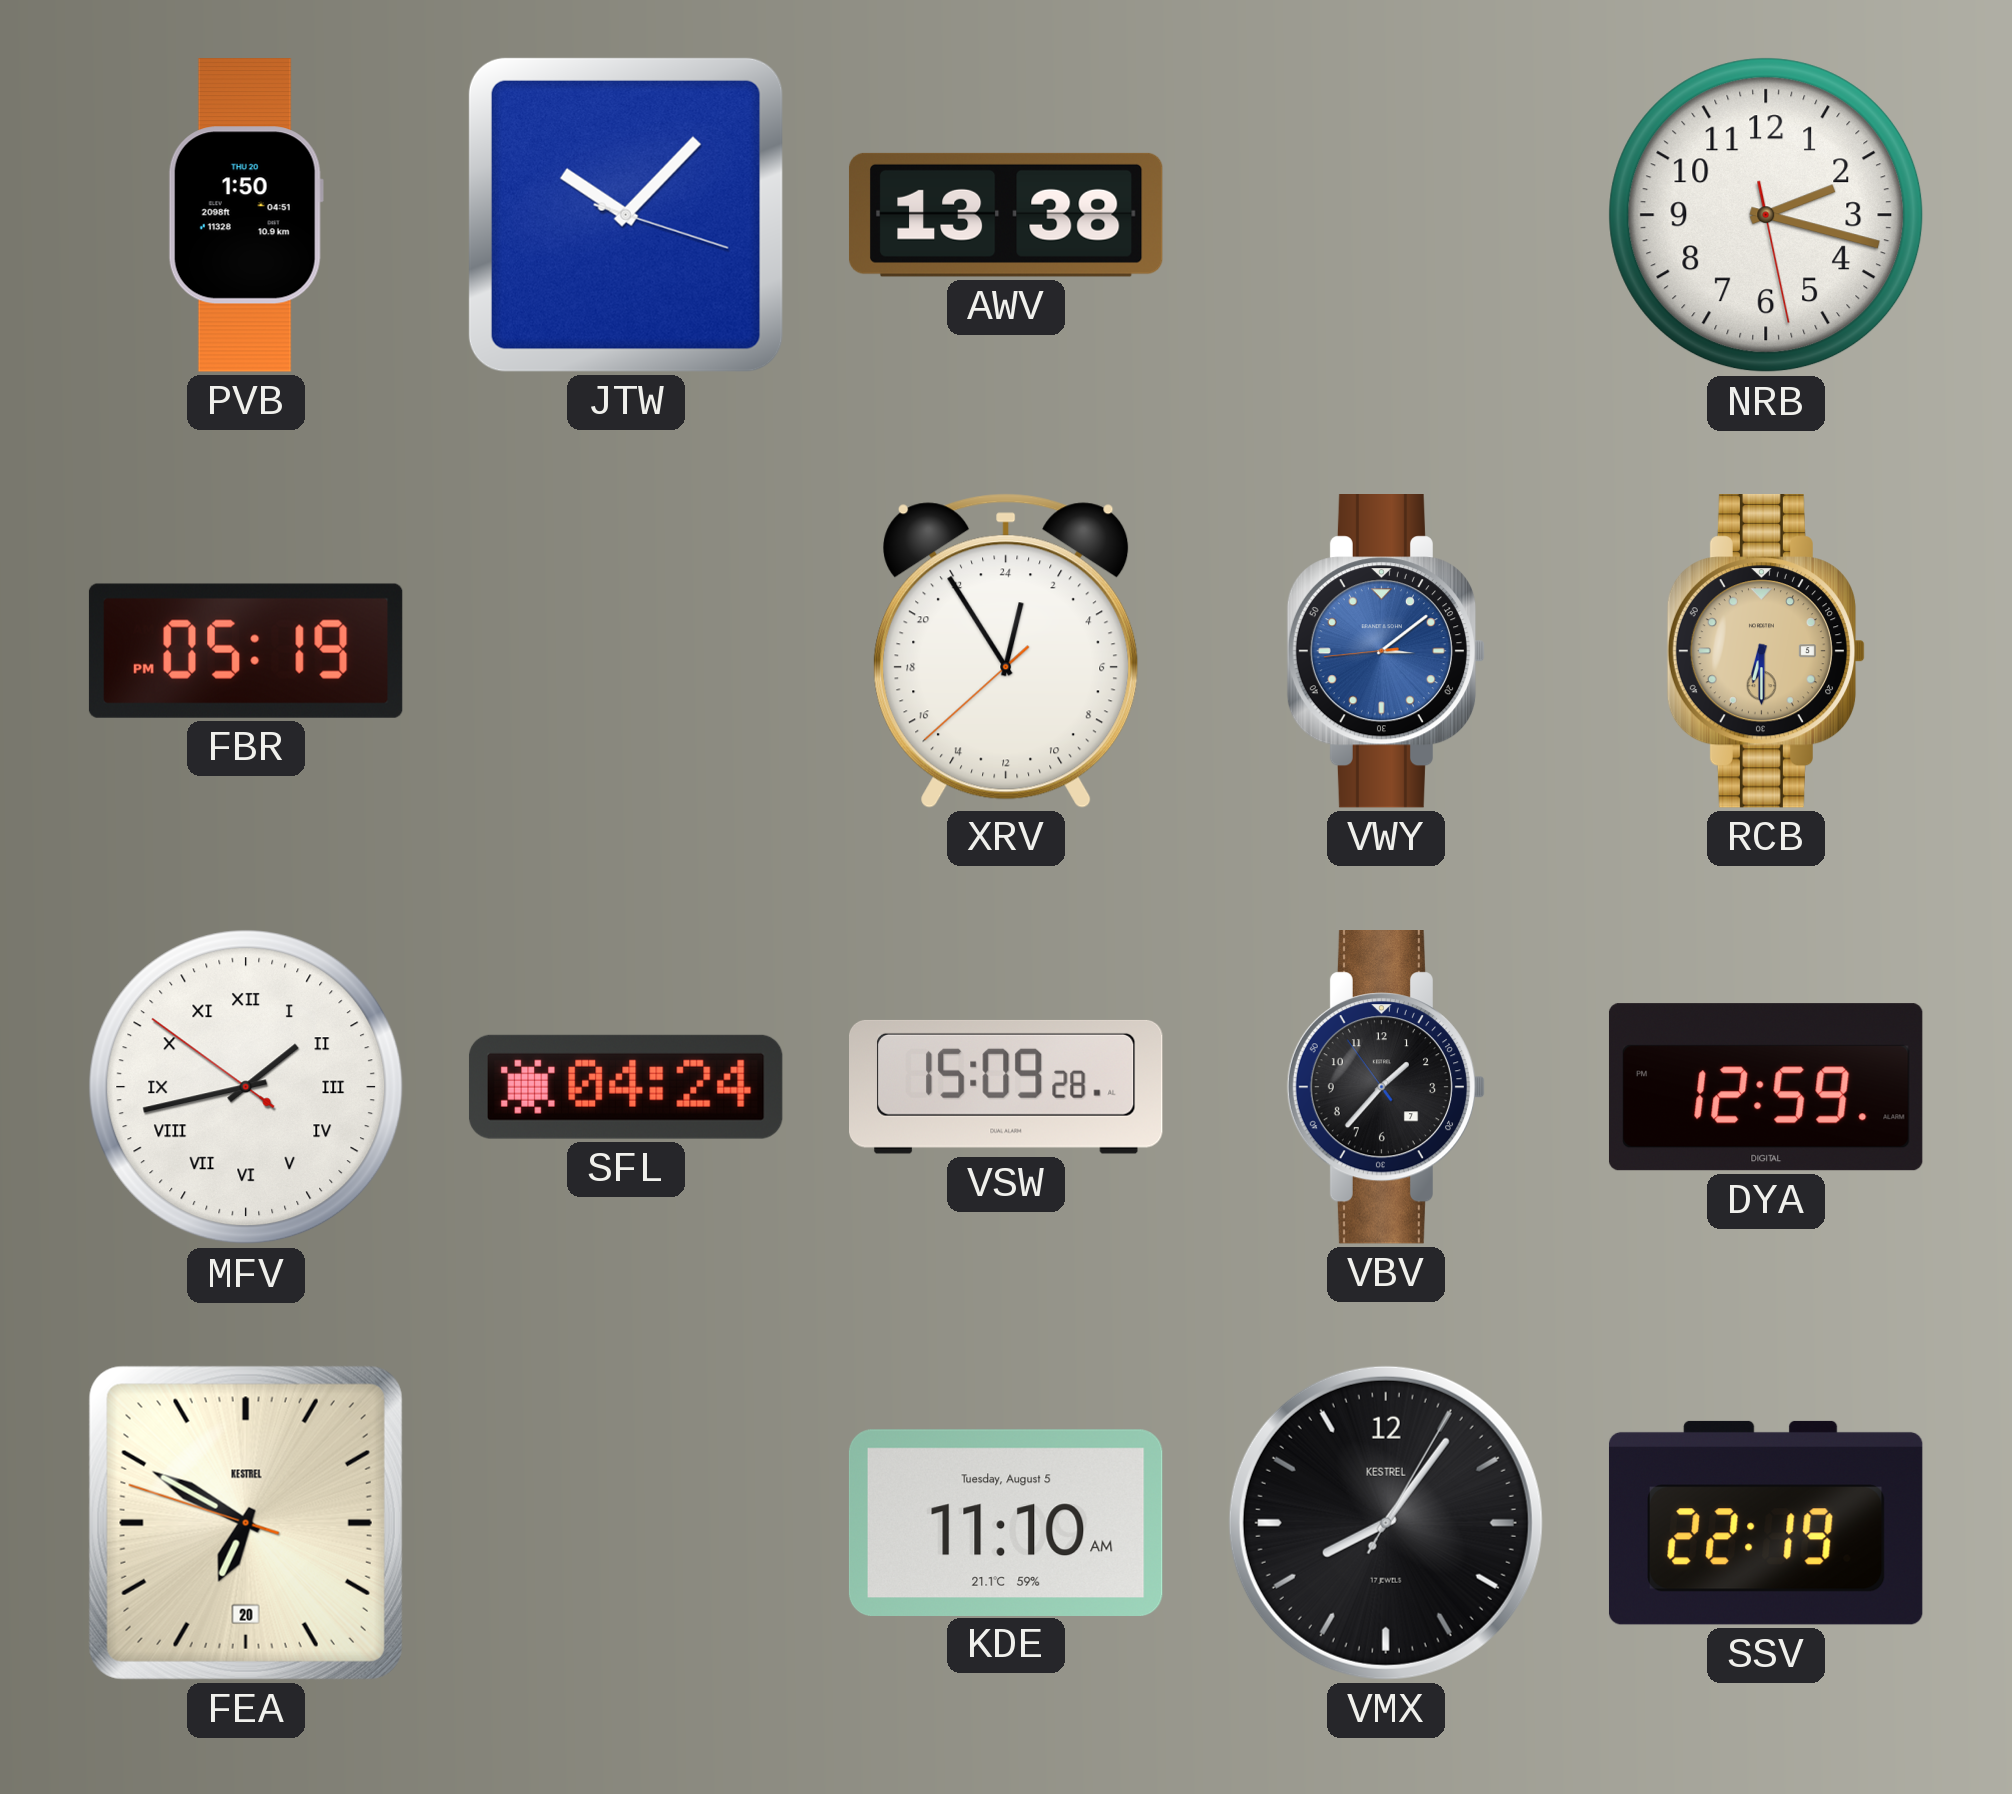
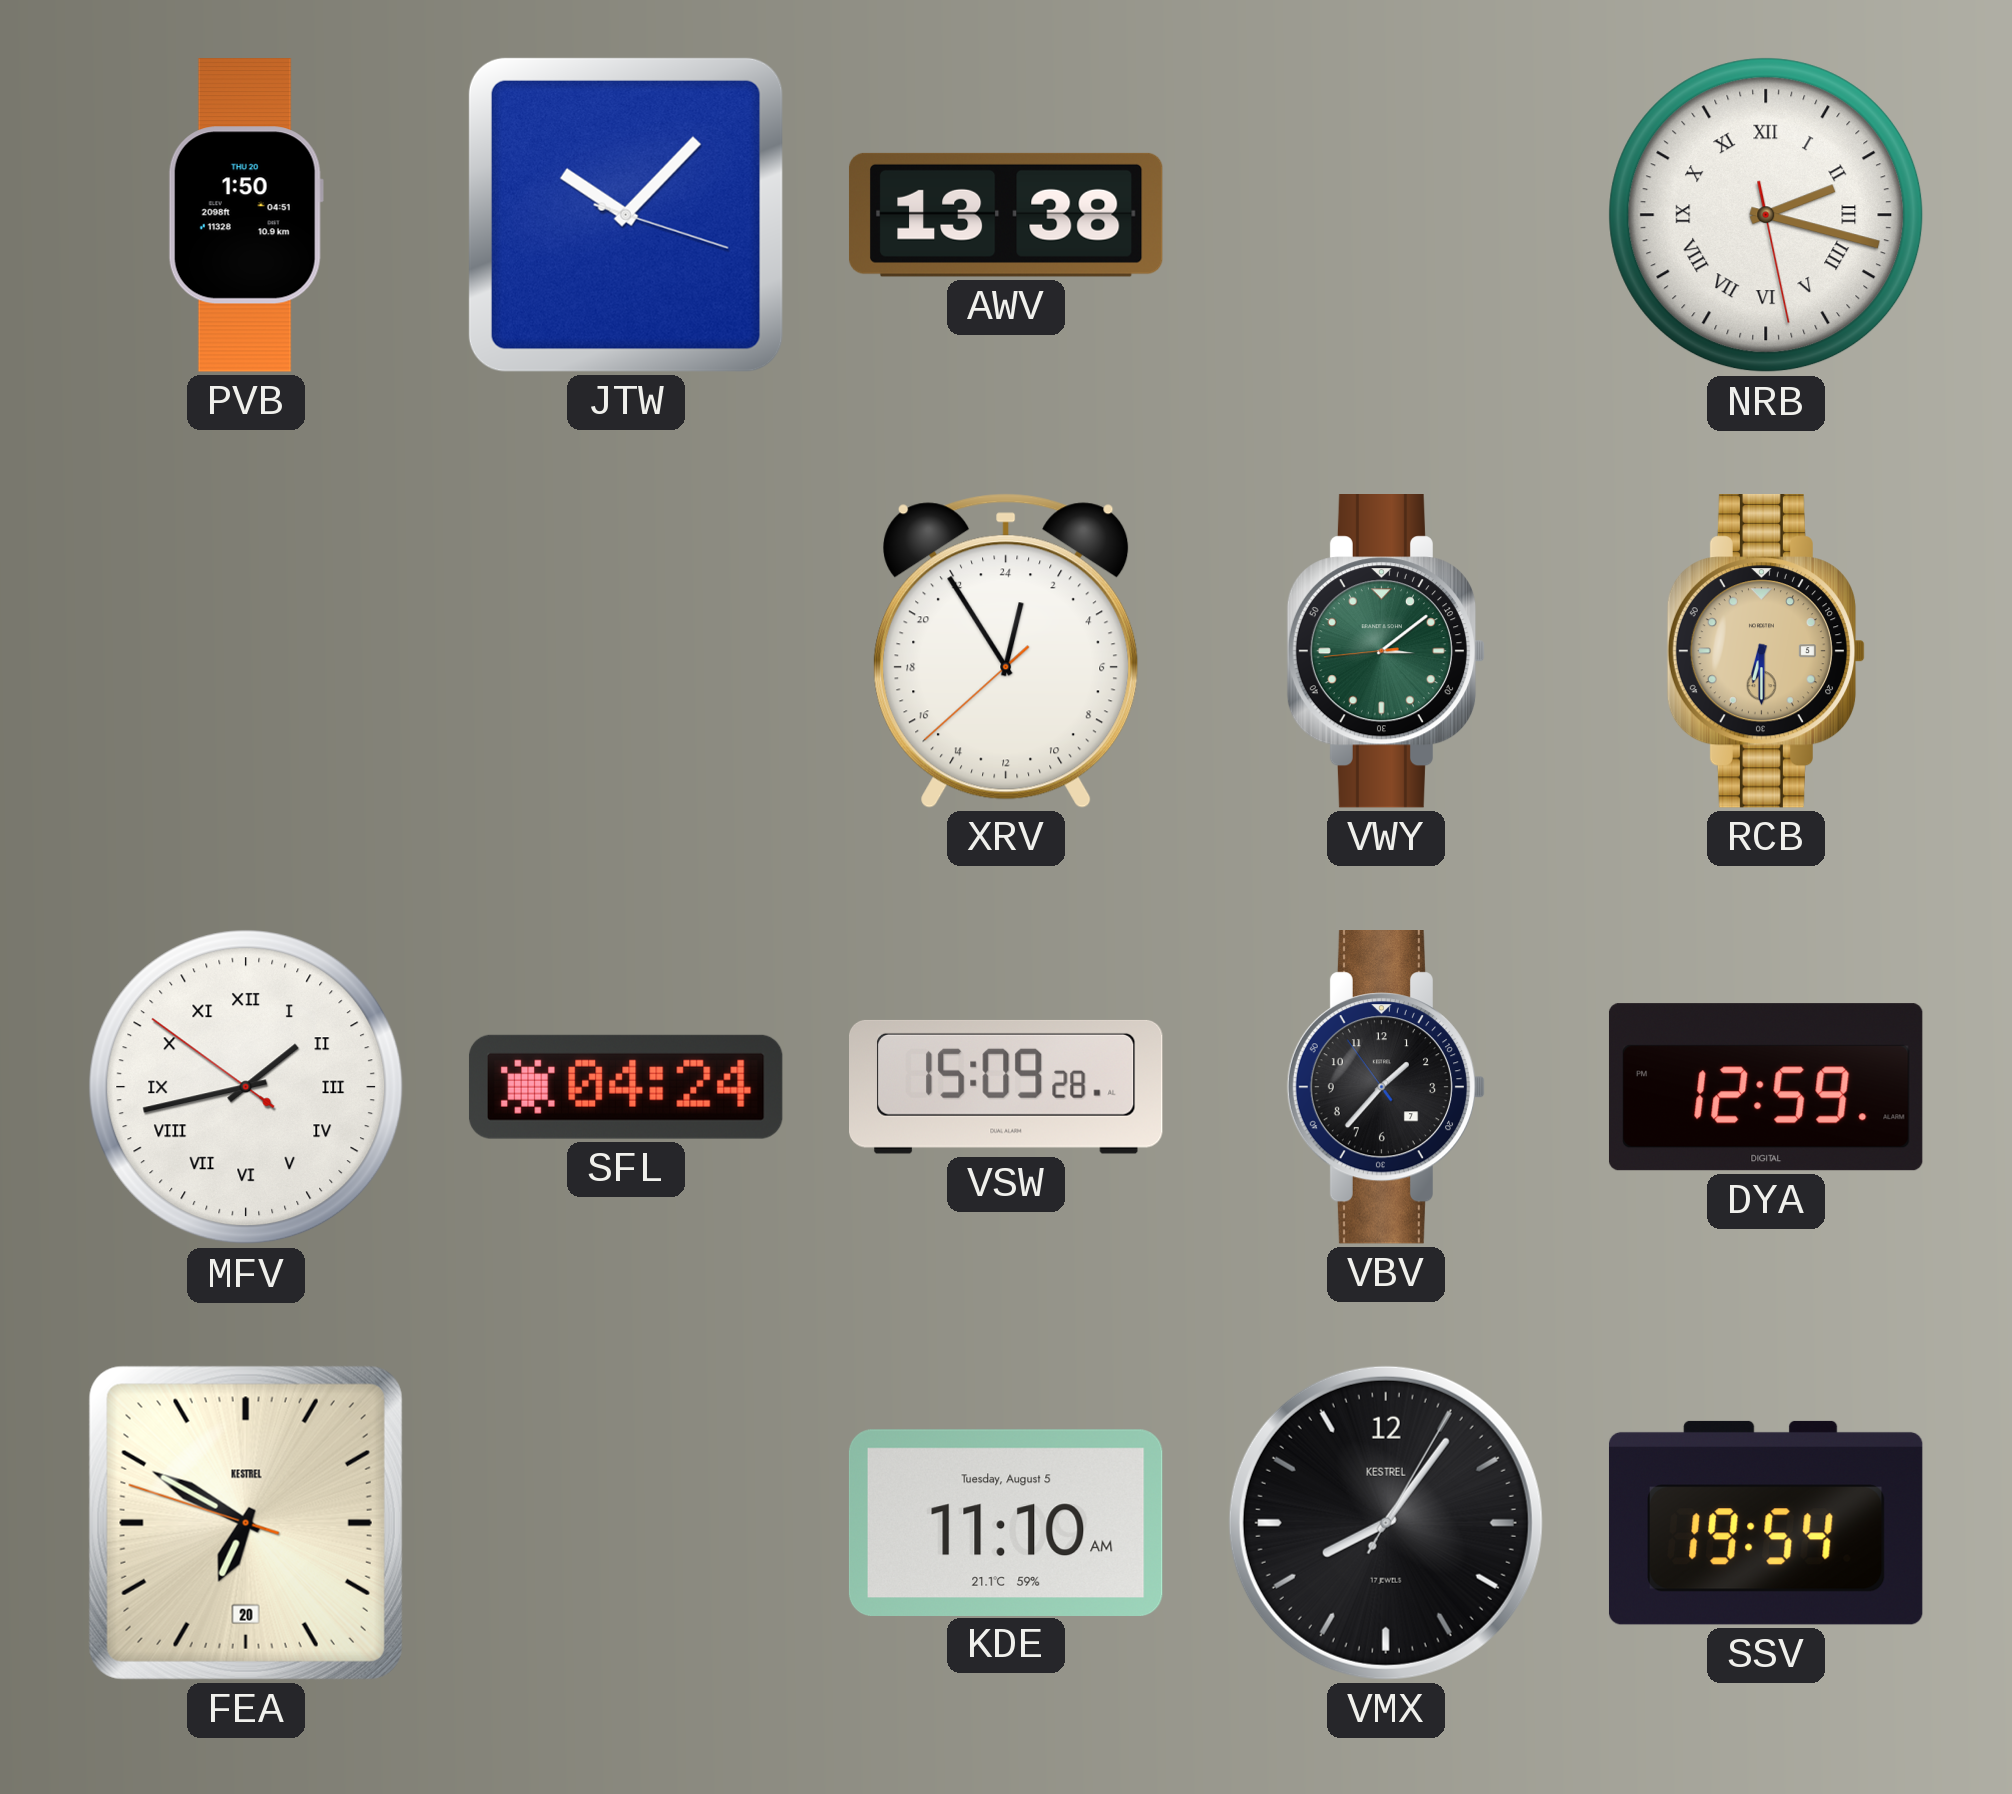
NRB numerals: Arabic -> Roman (1766, 215)
FBR: 05:19 -> none (246, 651)
VWY dial: blue -> green (1386, 652)
SSV: 22:19 -> 19:54 (1766, 1523)
